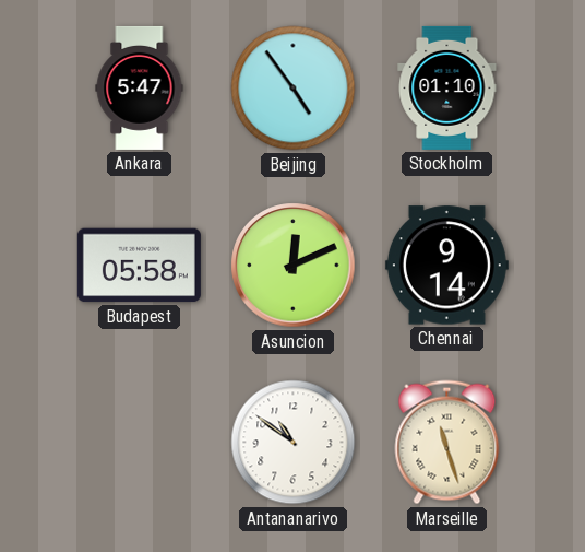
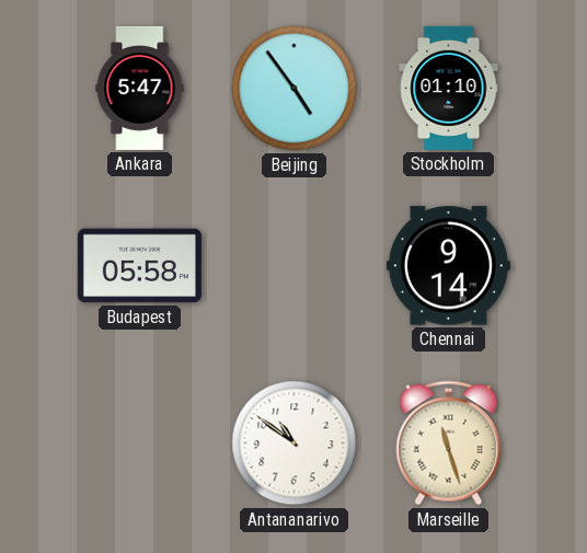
Asuncion: 12:11 -> none (294, 266)
